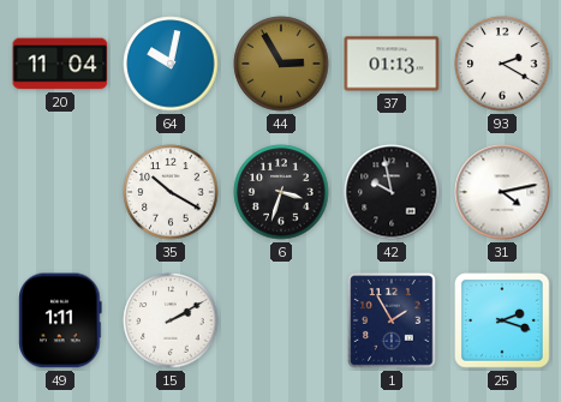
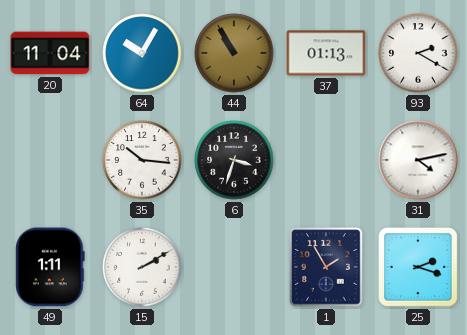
64: 10:02 -> 10:05 (142, 53)
44: 2:55 -> 10:55 (234, 53)
35: 10:20 -> 10:16 (142, 160)
42: 9:58 -> none (392, 192)
